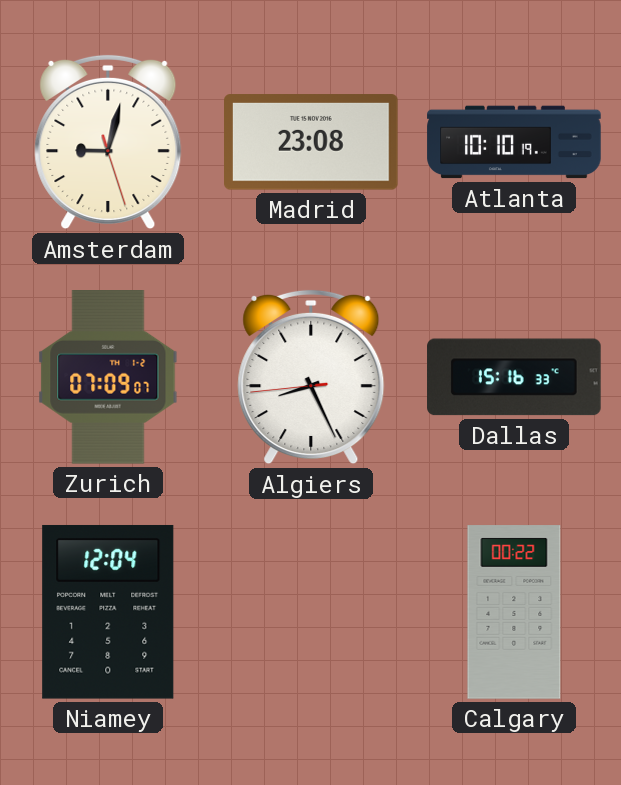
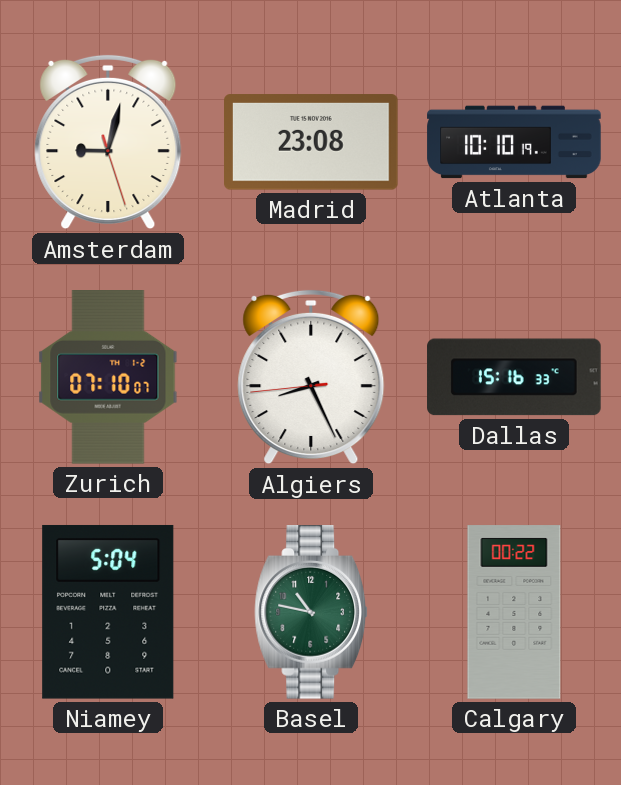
Zurich: 07:09 -> 07:10 (108, 378)
Niamey: 12:04 -> 5:04 (108, 612)
Basel: none -> 10:47 (312, 612)
